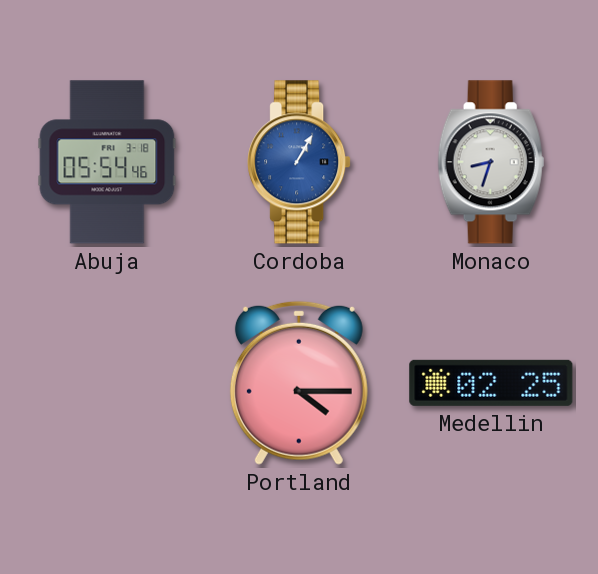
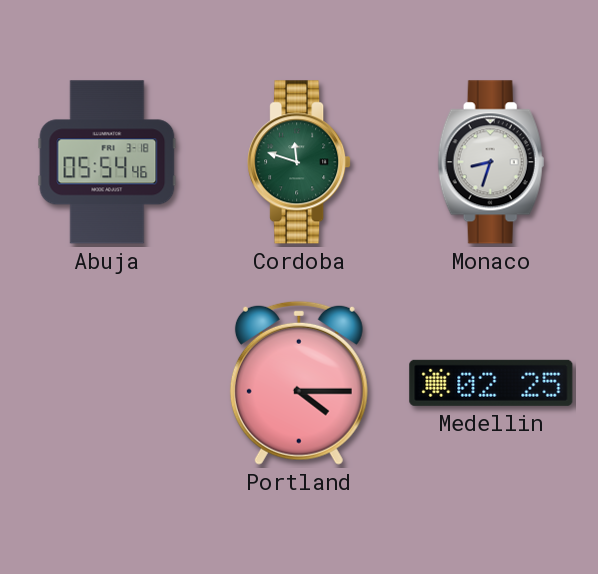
Cordoba: 1:05 -> 11:48 (299, 162)
Cordoba dial: blue -> green (299, 162)
